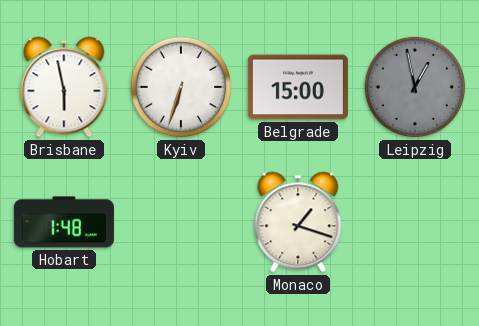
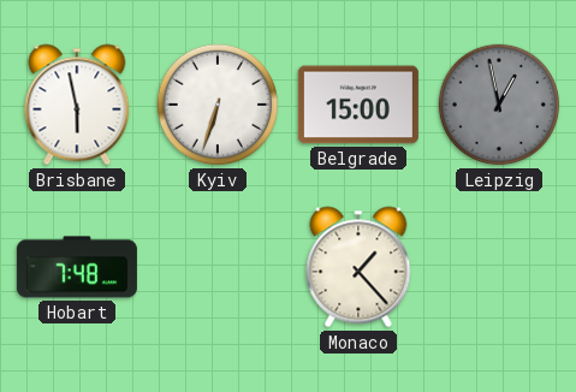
Hobart: 1:48 -> 7:48 (77, 267)
Monaco: 1:18 -> 1:23 (358, 267)
